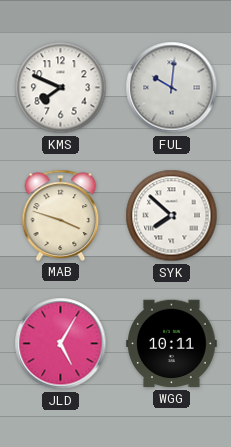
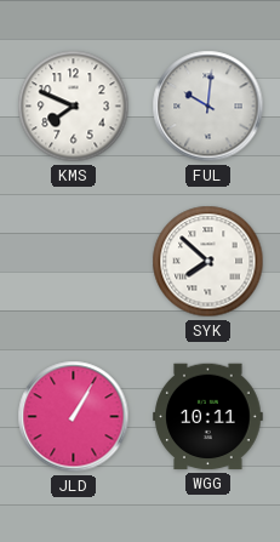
MAB: 3:48 -> none (61, 215)
JLD: 5:05 -> 1:05 (74, 417)
